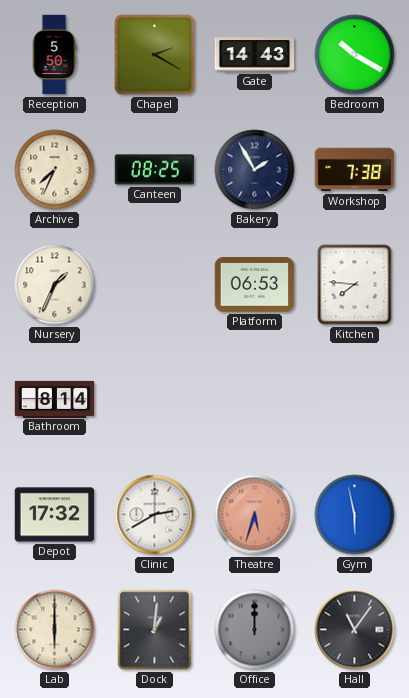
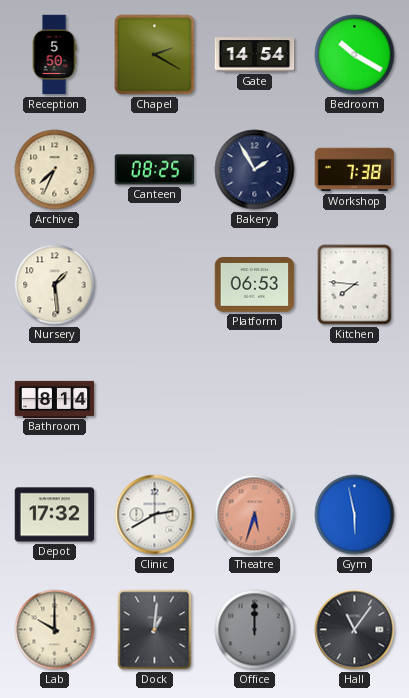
Gate: 14:43 -> 14:54 (255, 55)
Nursery: 1:34 -> 1:29 (55, 285)
Lab: 6:00 -> 10:00 (55, 630)
